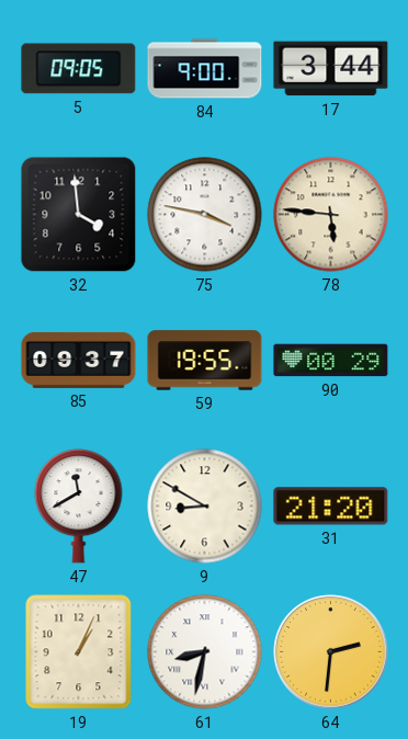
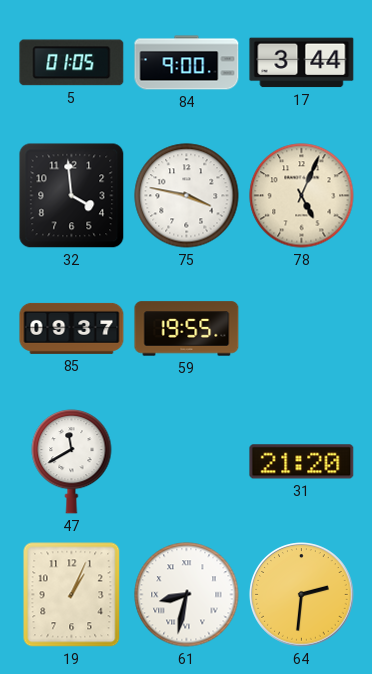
5: 09:05 -> 01:05 (72, 63)
78: 5:46 -> 5:04 (302, 196)
90: 00:29 -> none (331, 361)
9: 8:50 -> none (205, 507)
